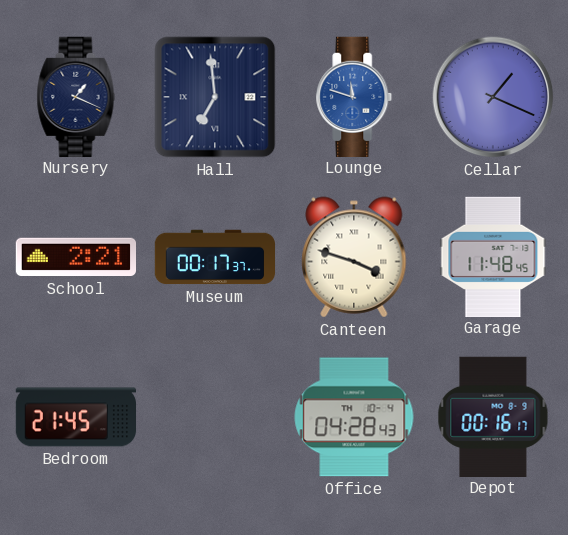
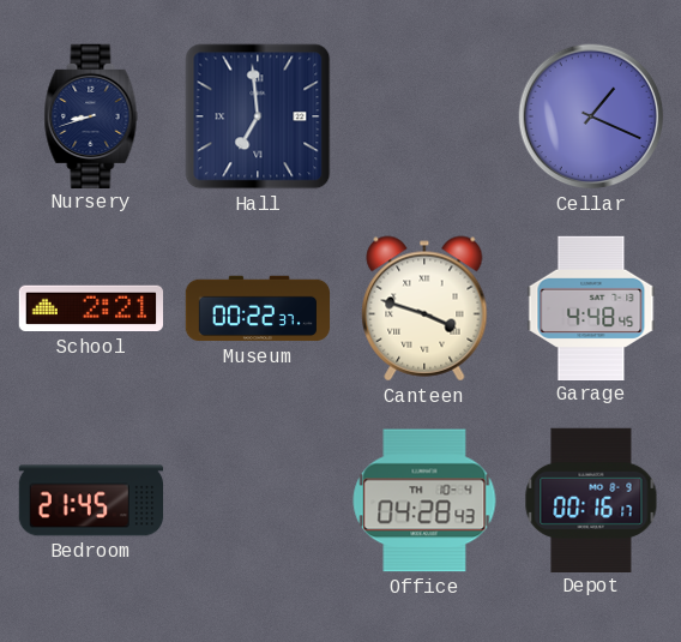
Nursery: 1:19 -> 8:42 (91, 115)
Lounge: 11:48 -> none (354, 96)
Museum: 00:17 -> 00:22 (258, 308)
Garage: 11:48 -> 4:48 (591, 307)
